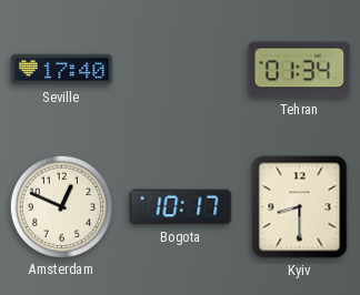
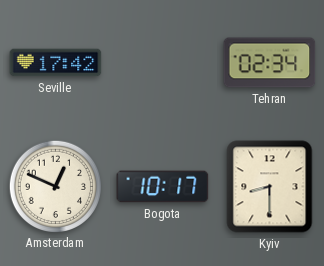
Seville: 17:40 -> 17:42 (56, 63)
Tehran: 01:34 -> 02:34 (270, 63)
